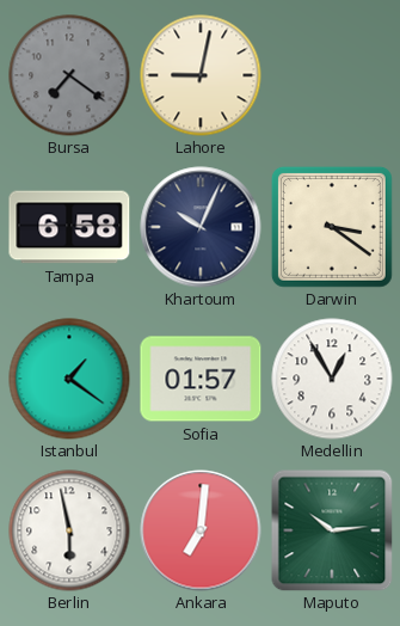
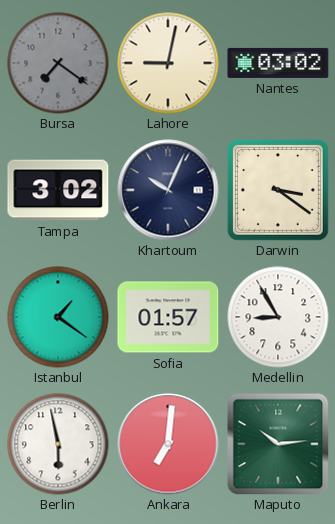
Nantes: none -> 03:02 (278, 63)
Tampa: 6:58 -> 3:02 (58, 190)
Medellin: 12:55 -> 8:55 (278, 317)
